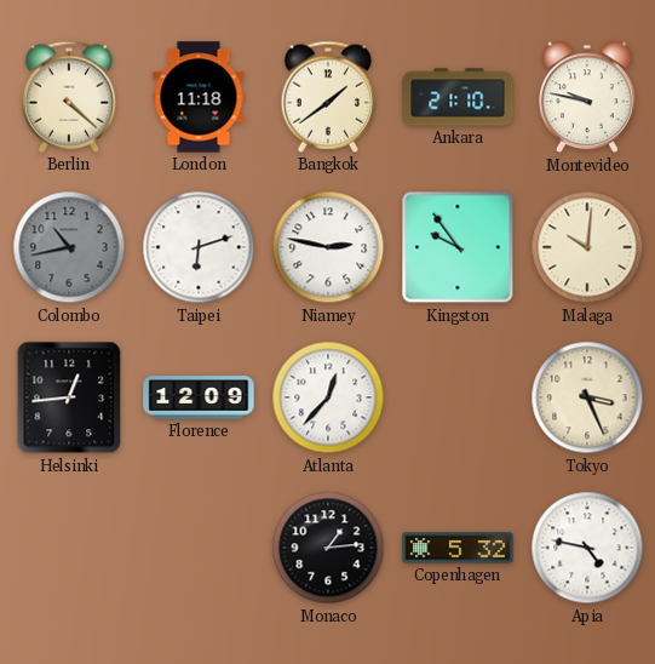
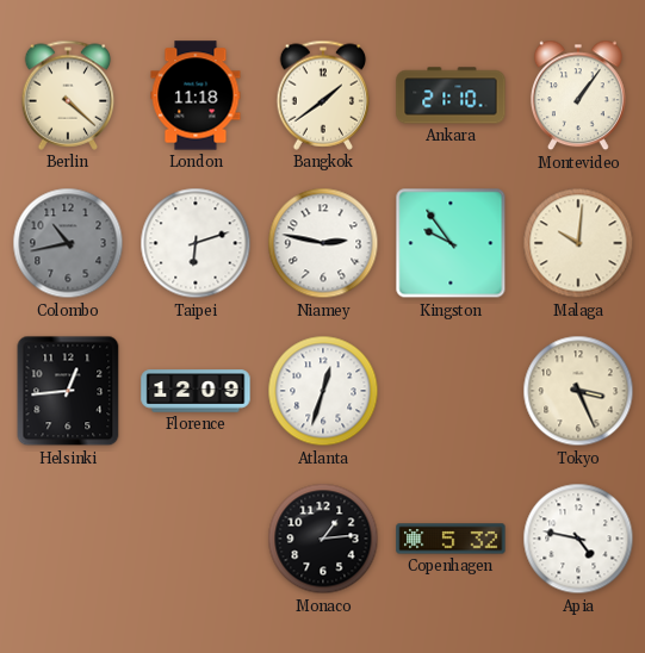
Montevideo: 9:47 -> 1:06 (578, 95)
Atlanta: 12:37 -> 12:33 (323, 391)
